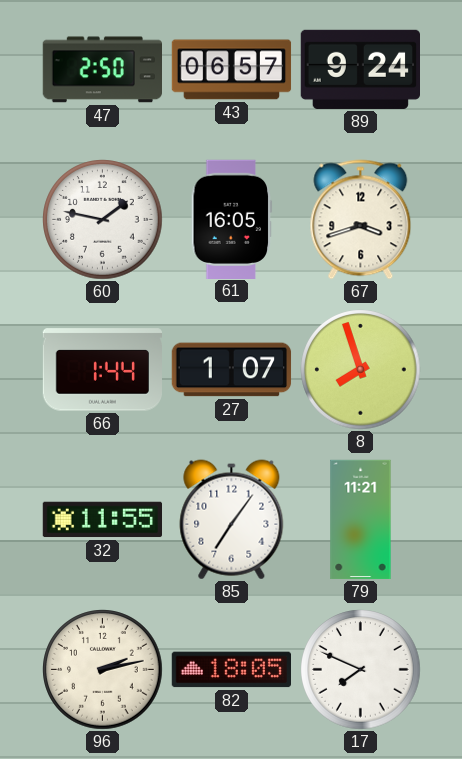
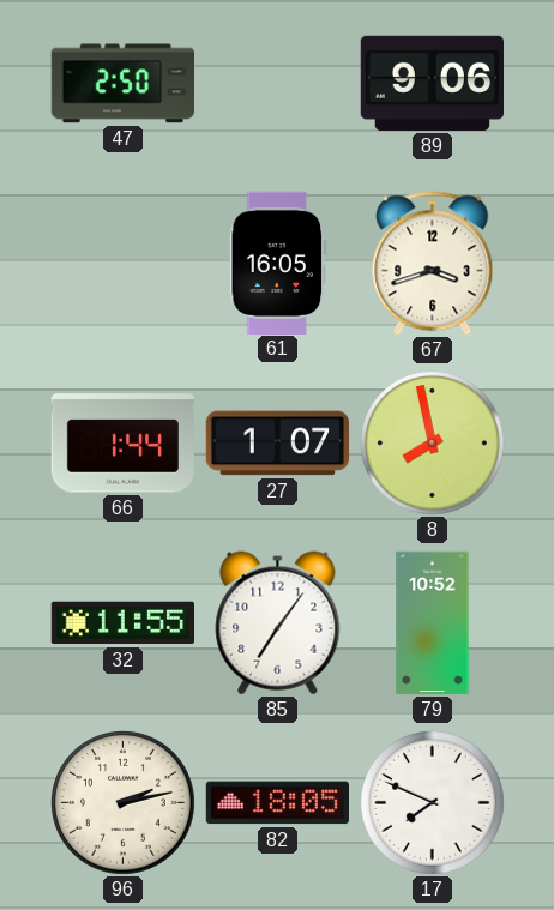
43: 06:57 -> none (232, 70)
89: 9:24 -> 9:06 (432, 83)
60: 1:47 -> none (103, 220)
8: 7:57 -> 7:58 (433, 444)
79: 11:21 -> 10:52 (433, 623)
